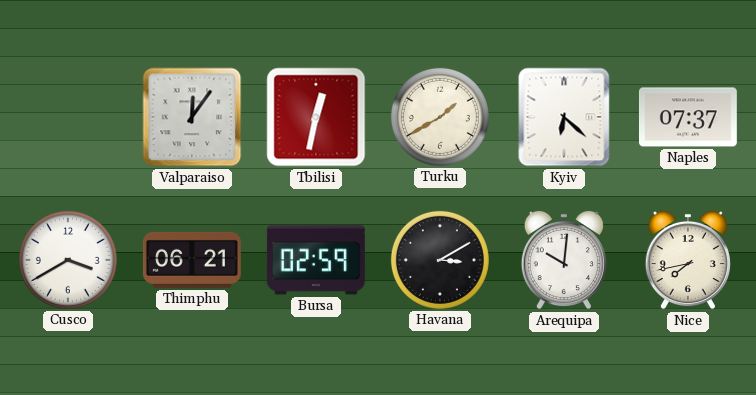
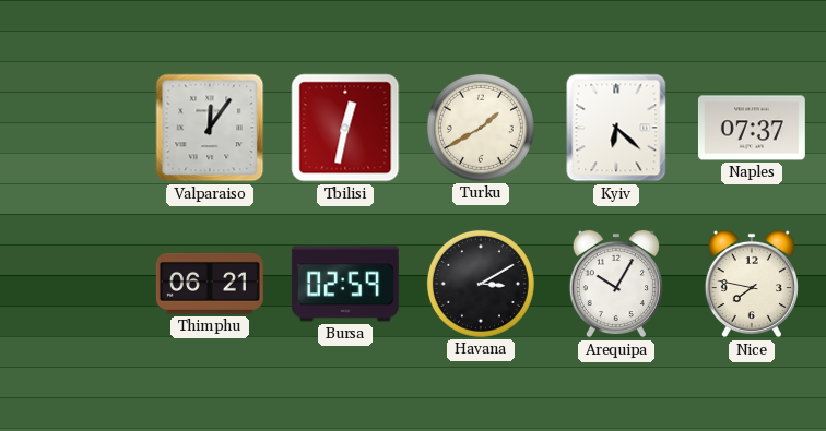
Cusco: 3:40 -> none (68, 260)
Arequipa: 10:01 -> 10:05 (616, 284)
Nice: 7:43 -> 7:47 (752, 284)
